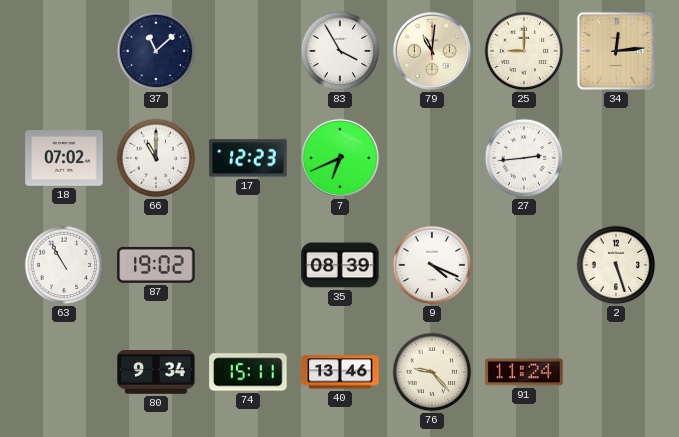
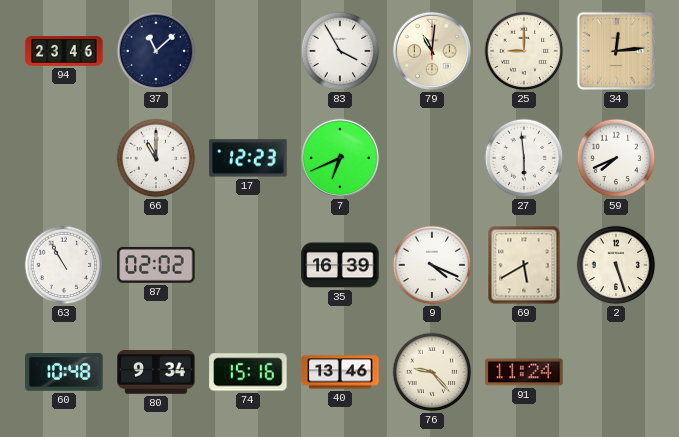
94: none -> 23:46 (64, 51)
18: 07:02 -> none (64, 158)
27: 2:44 -> 5:59 (524, 158)
59: none -> 7:41 (616, 158)
87: 19:02 -> 02:02 (156, 265)
35: 08:39 -> 16:39 (340, 265)
69: none -> 5:40 (524, 265)
60: none -> 10:48 (64, 372)
74: 15:11 -> 15:16 (248, 372)
